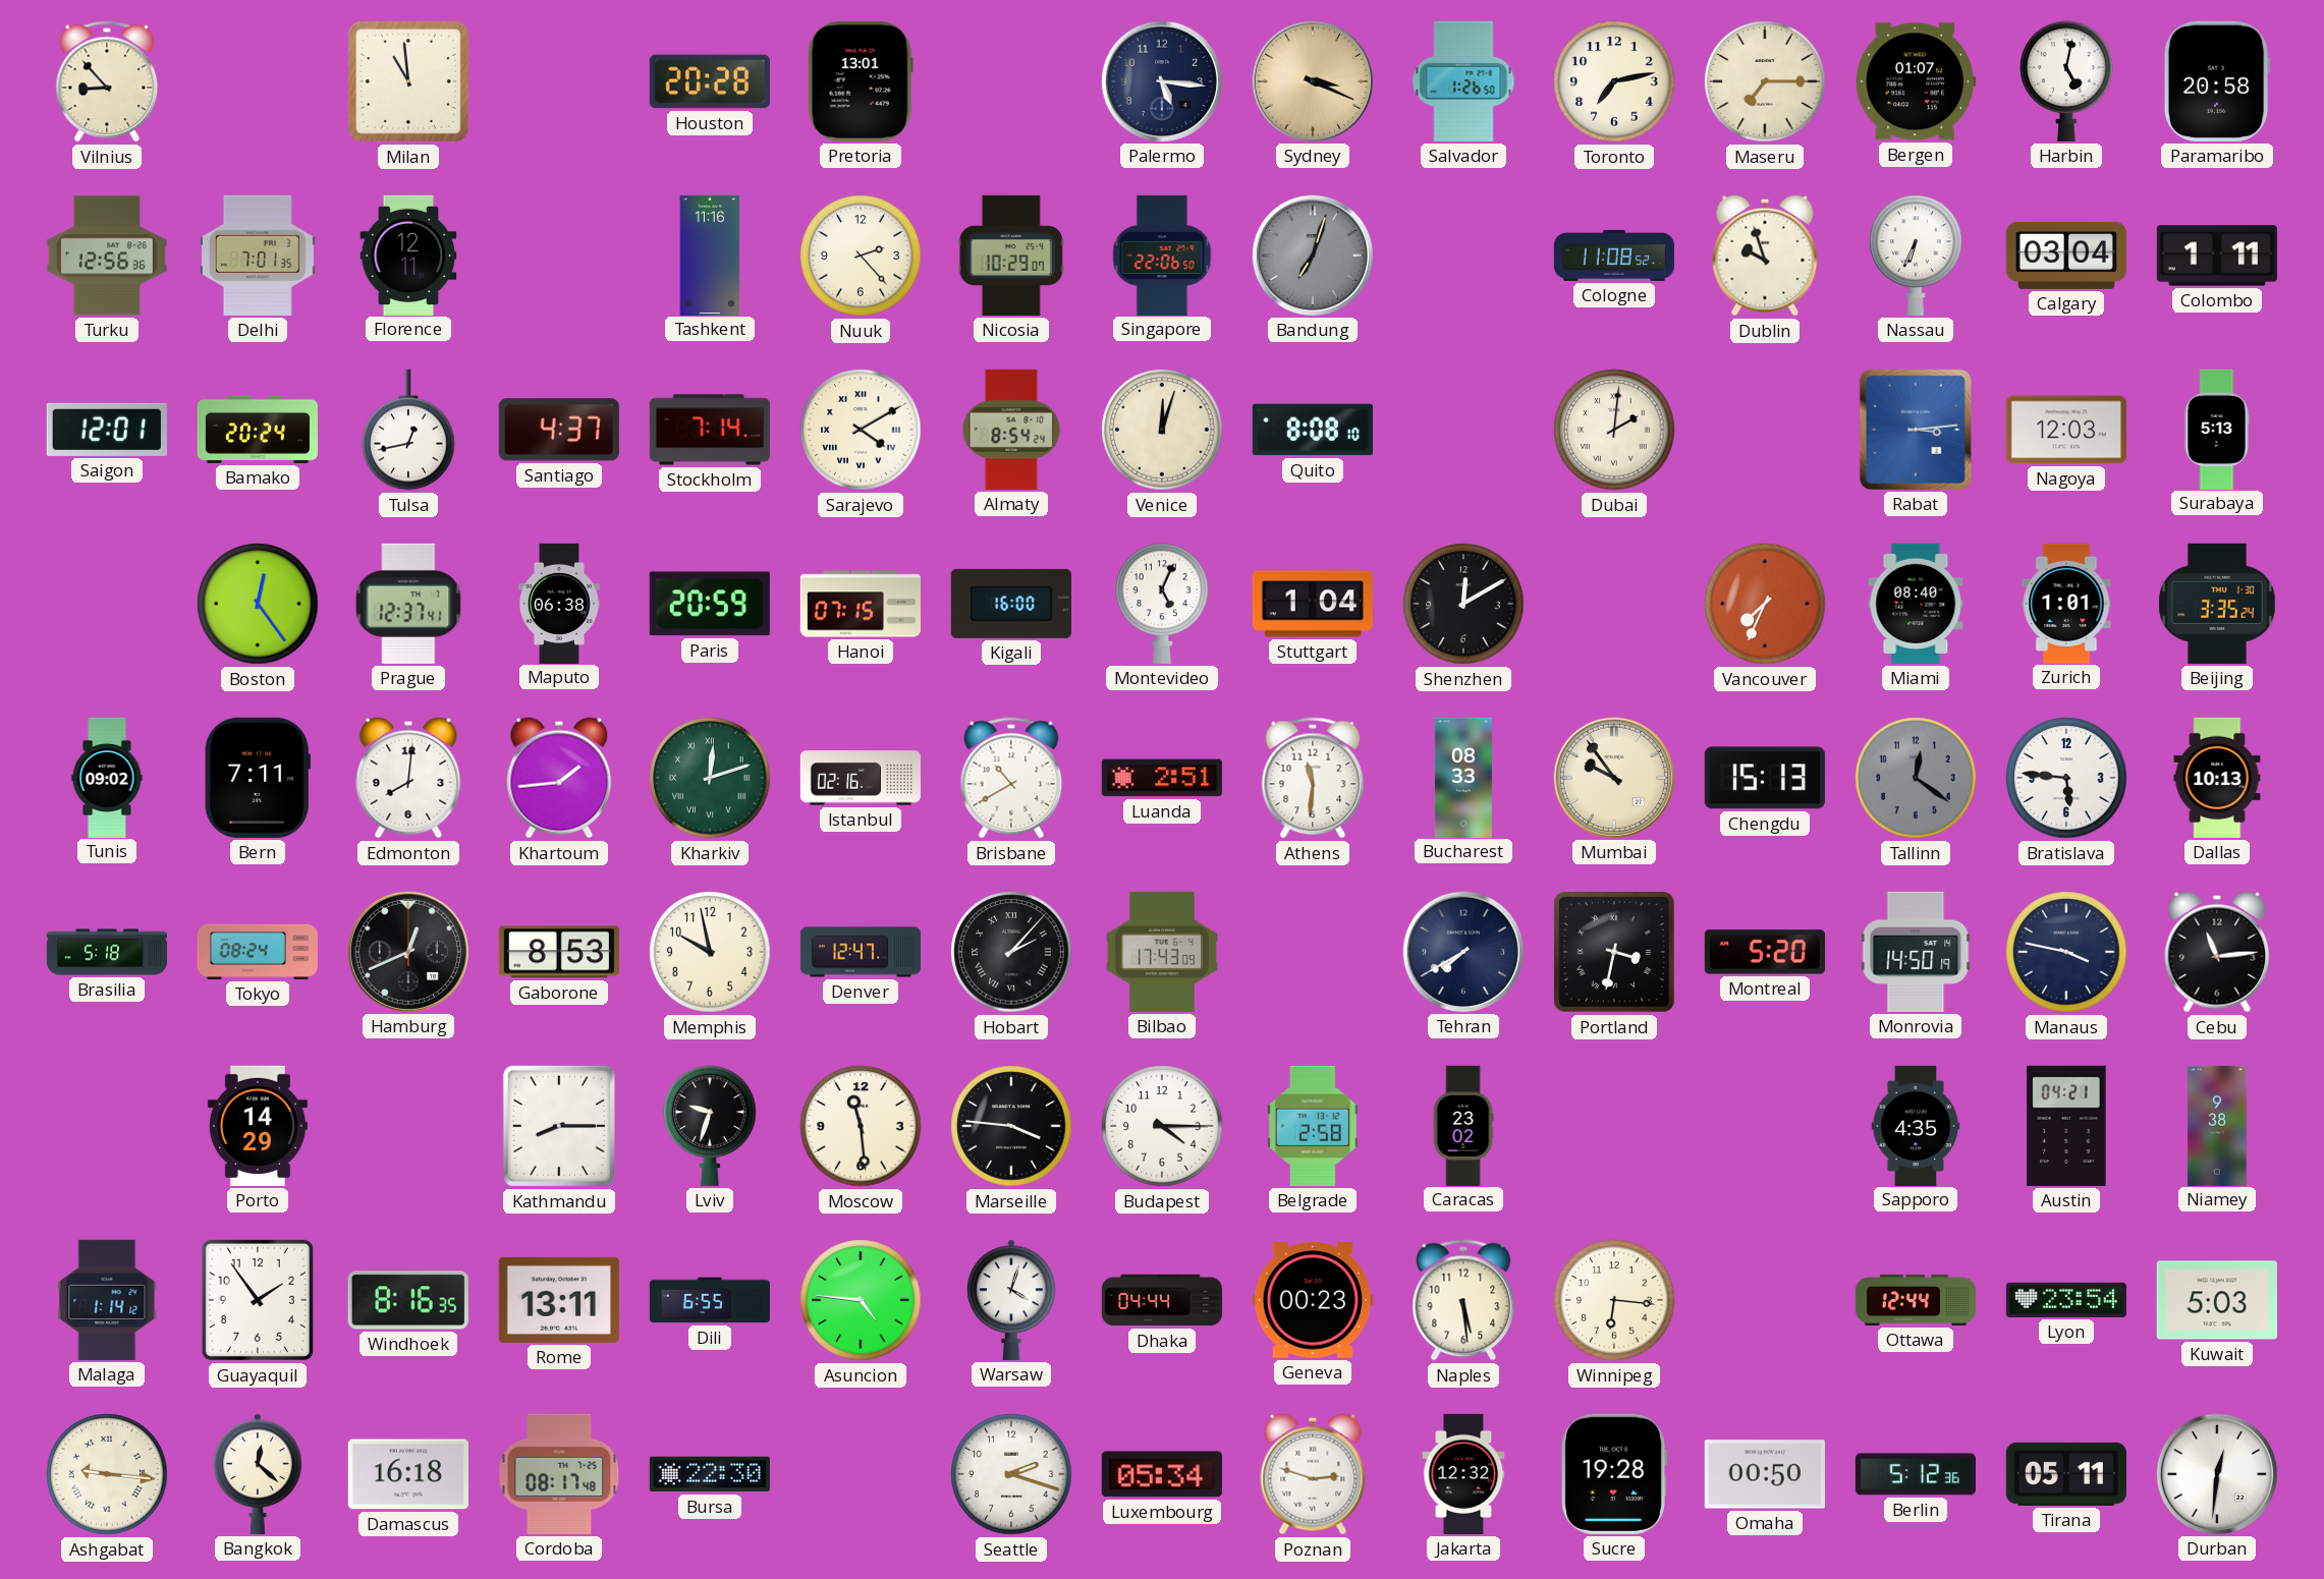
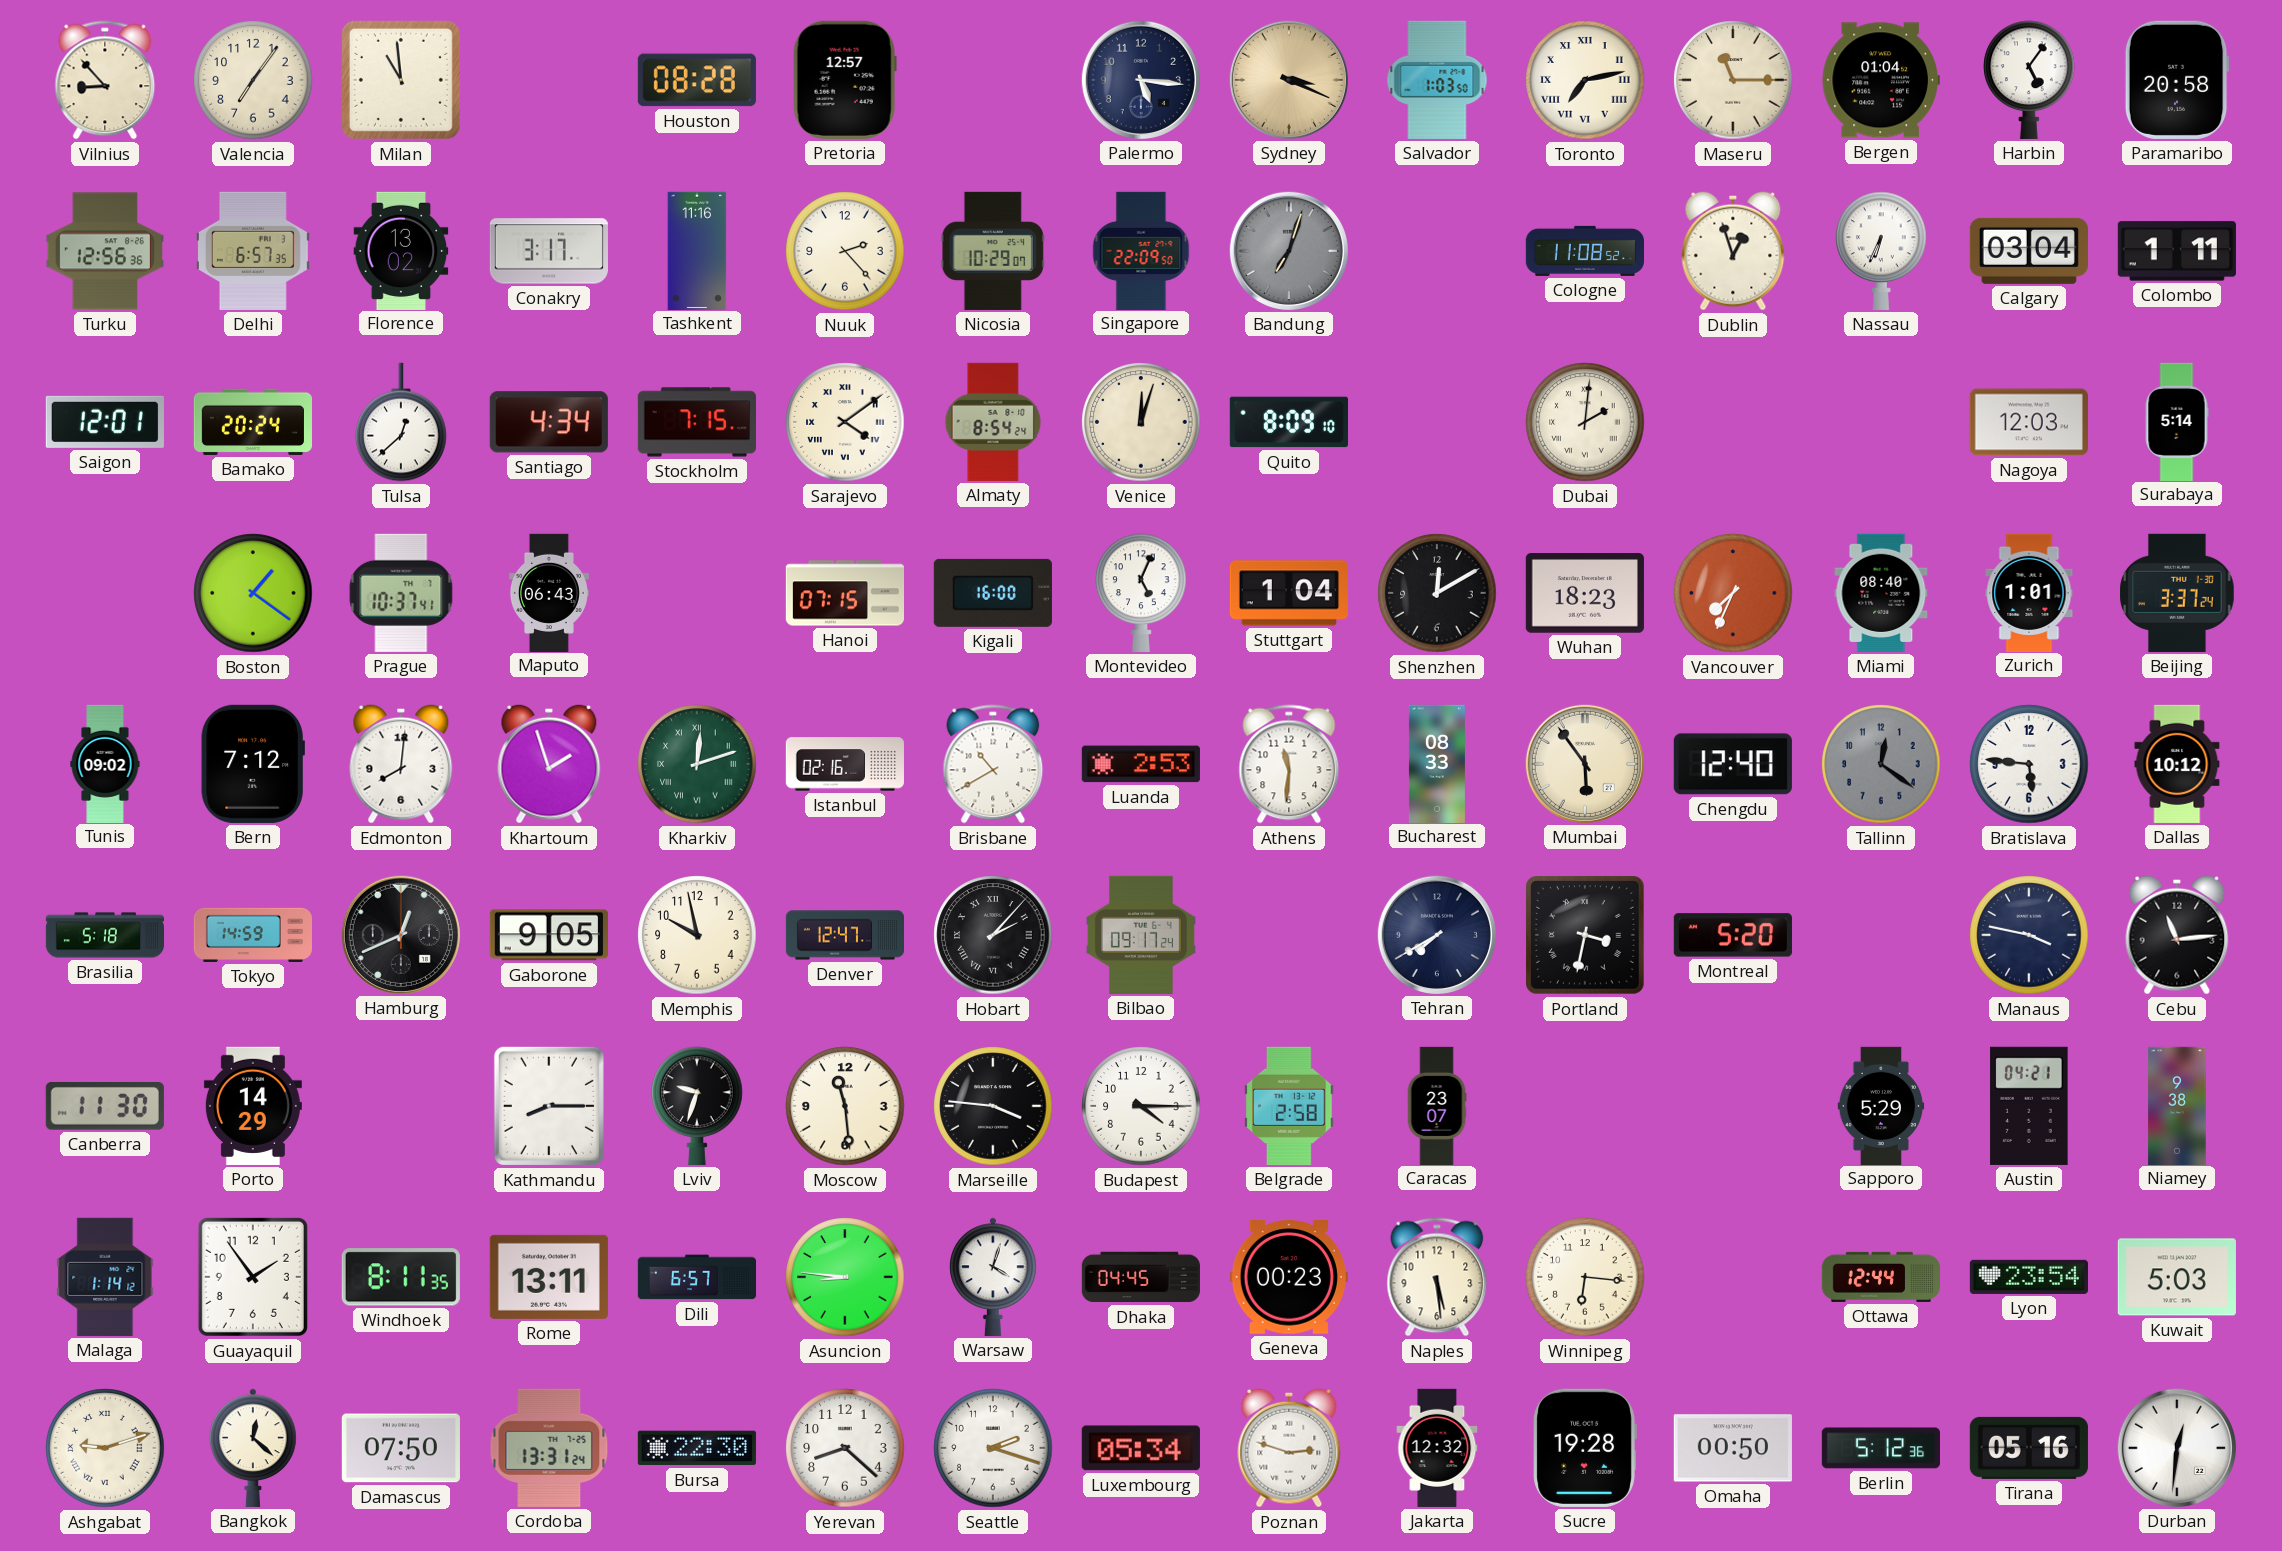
Valencia: none -> 7:06 (253, 80)
Houston: 20:28 -> 08:28 (697, 80)
Pretoria: 13:01 -> 12:57 (845, 80)
Salvador: 1:26 -> 1:03 (1437, 80)
Toronto numerals: Arabic -> Roman (1585, 80)
Maseru: 7:15 -> 11:15 (1733, 80)
Bergen: 01:07 -> 01:04 (1881, 80)
Harbin: 5:02 -> 5:06 (2029, 80)
Delhi: 7:01 -> 6:57 (253, 251)
Florence: 12:11 -> 13:02 (401, 250)
Conakry: none -> 3:17 (549, 251)
Singapore: 22:06 -> 22:09 (1141, 250)
Dublin: 9:57 -> 12:57 (1733, 251)
Tulsa: 12:43 -> 12:38 (401, 422)
Santiago: 4:37 -> 4:34 (549, 422)
Stockholm: 7:14 -> 7:15 (697, 422)
Sarajevo: 4:10 -> 4:09 (845, 422)
Quito: 8:08 -> 8:09 (1289, 422)
Rabat: 3:14 -> none (1916, 430)
Surabaya: 5:13 -> 5:14 (2177, 421)
Boston: 12:24 -> 1:21 (253, 593)
Prague: 12:37 -> 10:37 (401, 593)
Maputo: 06:38 -> 06:43 (549, 592)
Paris: 20:59 -> none (710, 604)
Wuhan: none -> 18:23 (1585, 594)
Beijing: 3:35 -> 3:37 (2177, 593)
Bern: 7:11 -> 7:12 (253, 764)
Khartoum: 1:44 -> 1:57 (549, 764)
Luanda: 2:51 -> 2:53 (1141, 764)
Mumbai: 9:54 -> 5:54 (1585, 764)
Chengdu: 15:13 -> 12:40 (1733, 764)
Dallas: 10:13 -> 10:12 (2177, 764)
Tokyo: 08:24 -> 14:59 (253, 935)
Gaborone: 8:53 -> 9:05 (549, 935)
Bilbao: 17:43 -> 09:17 (1141, 935)
Monrovia: 14:50 -> none (1916, 952)
Canberra: none -> 11:30 (105, 1106)
Caracas: 23:02 -> 23:07 (1437, 1105)
Sapporo: 4:35 -> 5:29 (1881, 1105)
Windhoek: 8:16 -> 8:11 (401, 1277)
Dili: 6:55 -> 6:57 (696, 1277)
Asuncion: 4:46 -> 8:46 (845, 1277)
Dhaka: 04:44 -> 04:45 (1141, 1277)
Ashgabat: 9:16 -> 9:12 (105, 1448)
Damascus: 16:18 -> 07:50 (401, 1448)
Cordoba: 08:17 -> 13:31 (549, 1448)
Yerevan: none -> 8:22 (845, 1448)
Tirana: 05:11 -> 05:16 (2029, 1448)
